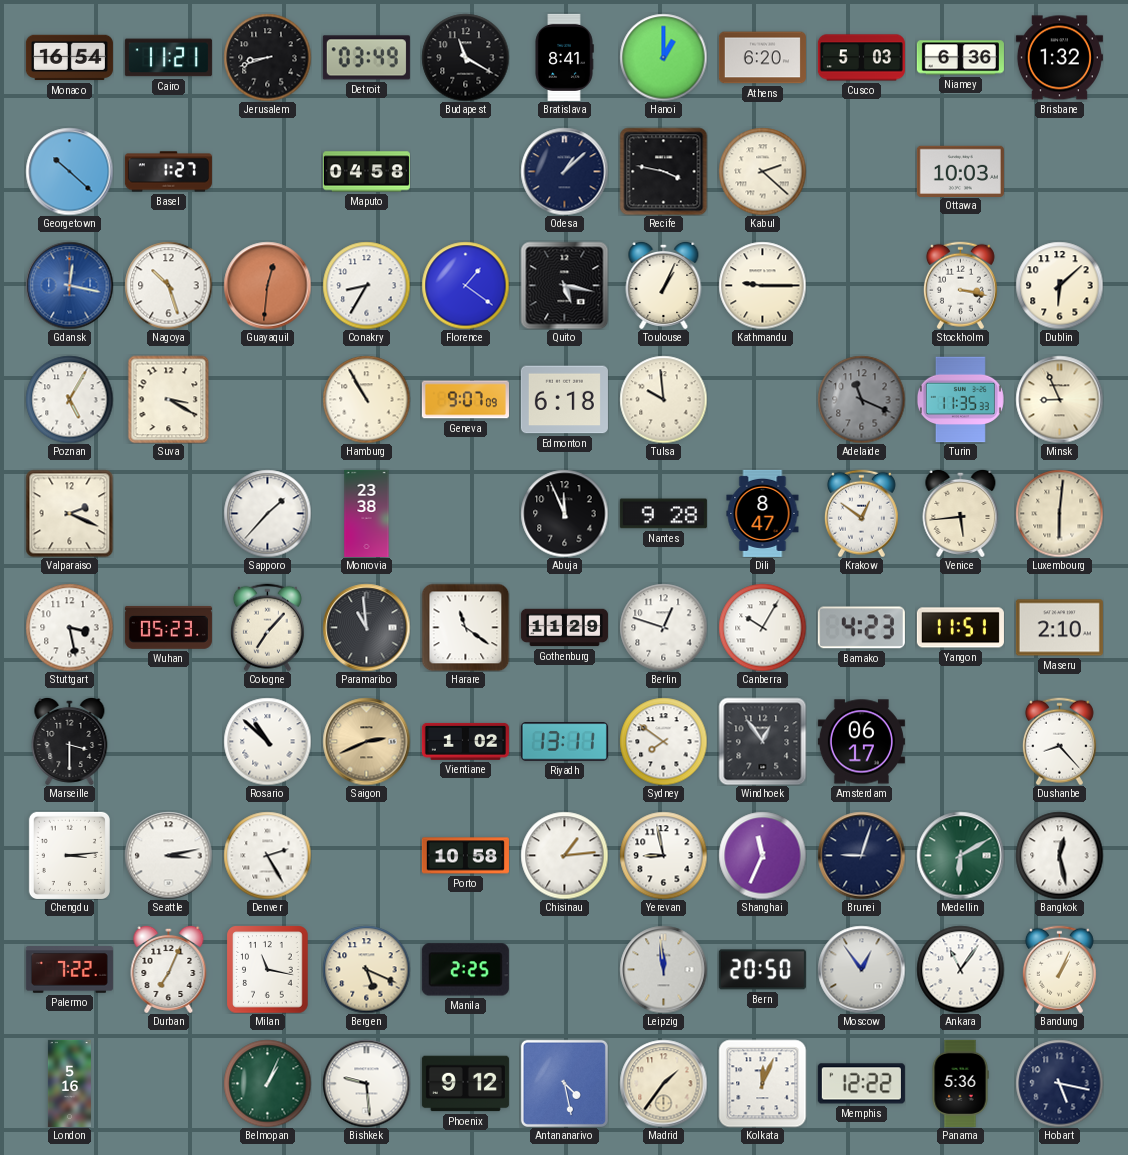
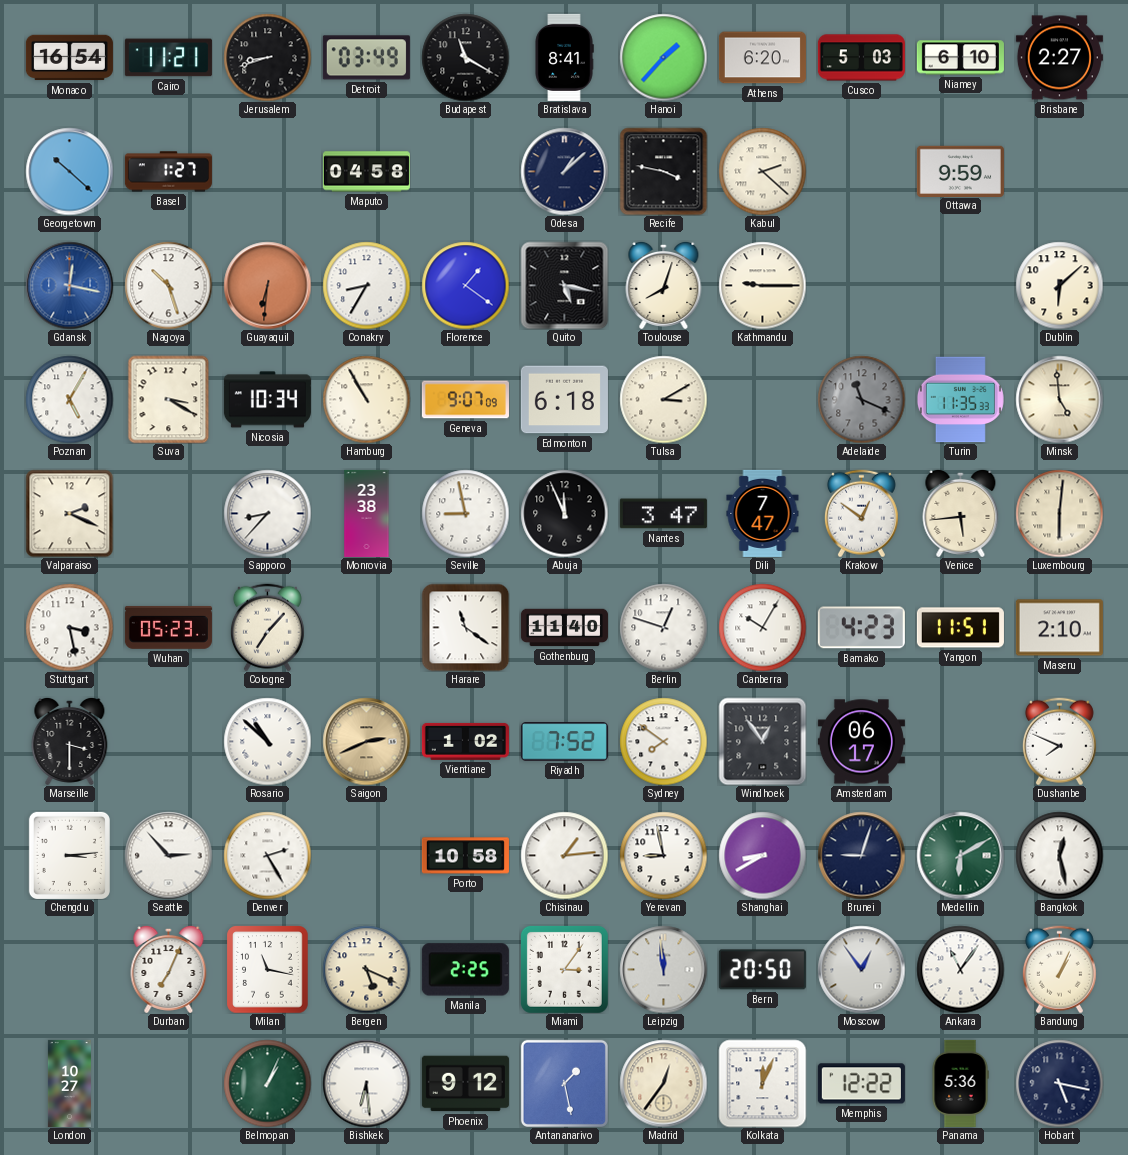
Hanoi: 1:00 -> 1:37 (663, 57)
Niamey: 6:36 -> 6:10 (960, 58)
Brisbane: 1:32 -> 2:27 (1059, 58)
Ottawa: 10:03 -> 9:59 (960, 171)
Guayaquil: 12:31 -> 6:31 (267, 285)
Toulouse: 1:04 -> 8:03 (664, 285)
Stockholm: 3:17 -> none (960, 285)
Nicosia: none -> 10:34 (267, 400)
Tulsa: 9:59 -> 3:10 (663, 399)
Minsk: 8:56 -> 4:59 (1059, 399)
Sapporo: 1:37 -> 8:37 (267, 513)
Seville: none -> 8:58 (465, 513)
Nantes: 9:28 -> 3:47 (663, 514)
Dili: 8:47 -> 7:47 (763, 513)
Paramaribo: 10:59 -> none (366, 627)
Gothenburg: 11:29 -> 11:40 (564, 628)
Riyadh: 13:11 -> 7:52 (564, 742)
Dushanbe: 8:23 -> 7:49 (1059, 741)
Seattle: 3:13 -> 2:53 (168, 855)
Shanghai: 11:34 -> 8:40 (762, 855)
Palermo: 7:22 -> none (69, 970)
Miami: none -> 3:06 (564, 969)
London: 5:16 -> 10:27 (69, 1083)
Bishkek: 9:29 -> 6:29 (366, 1083)
Antananarivo: 4:28 -> 1:28 (564, 1083)
Madrid: 1:36 -> 12:36 (663, 1083)
